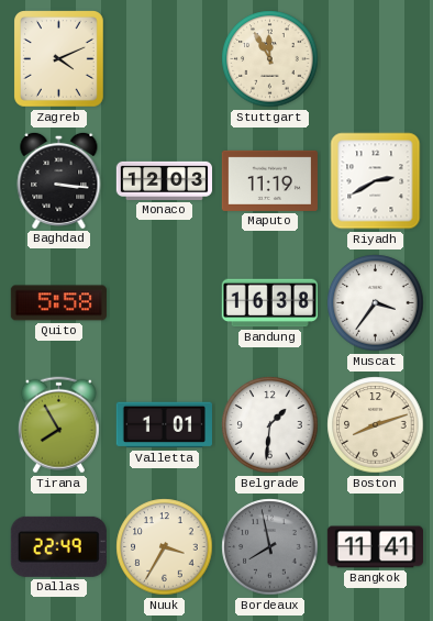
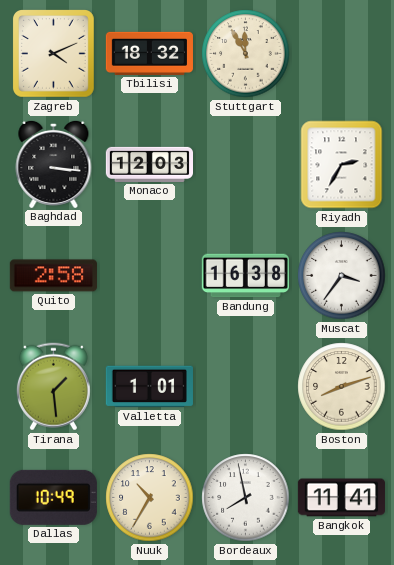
Tbilisi: none -> 18:32 (149, 53)
Maputo: 11:19 -> none (269, 180)
Riyadh: 2:40 -> 2:35 (342, 165)
Quito: 5:58 -> 2:58 (53, 276)
Tirana: 7:55 -> 1:29 (53, 387)
Belgrade: 1:31 -> none (270, 425)
Dallas: 22:49 -> 10:49 (53, 497)
Nuuk: 3:35 -> 10:35 (150, 498)
Bordeaux dial: grey -> white (246, 498)
